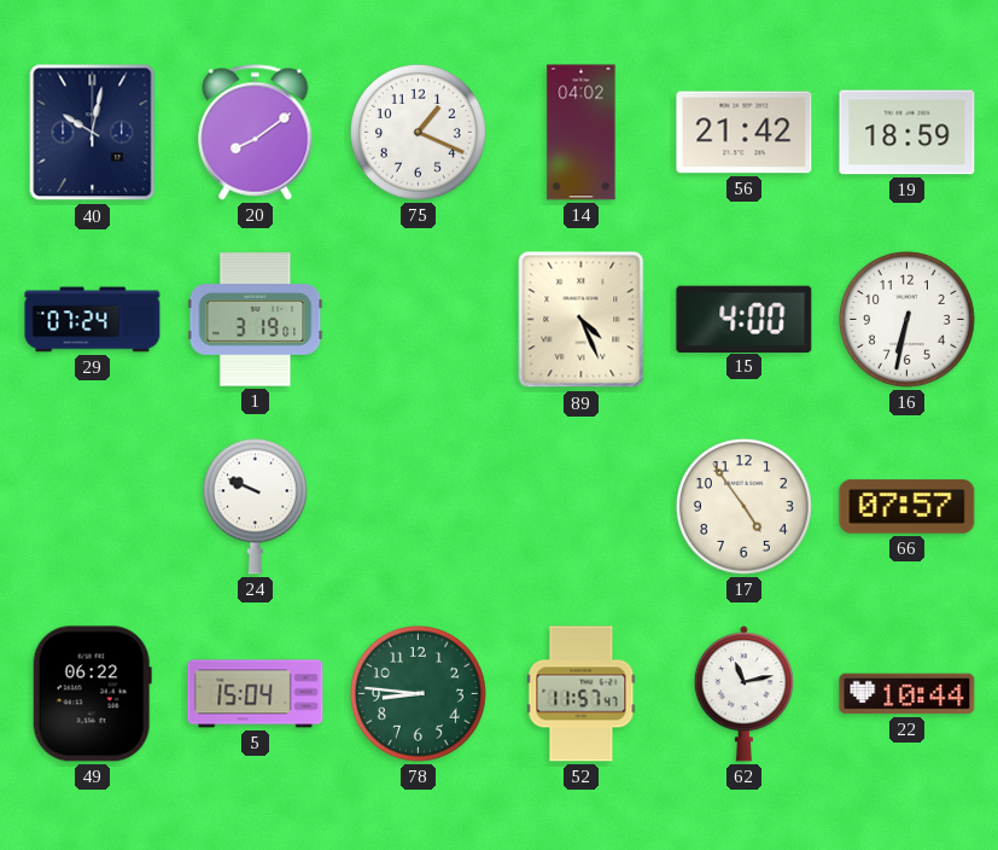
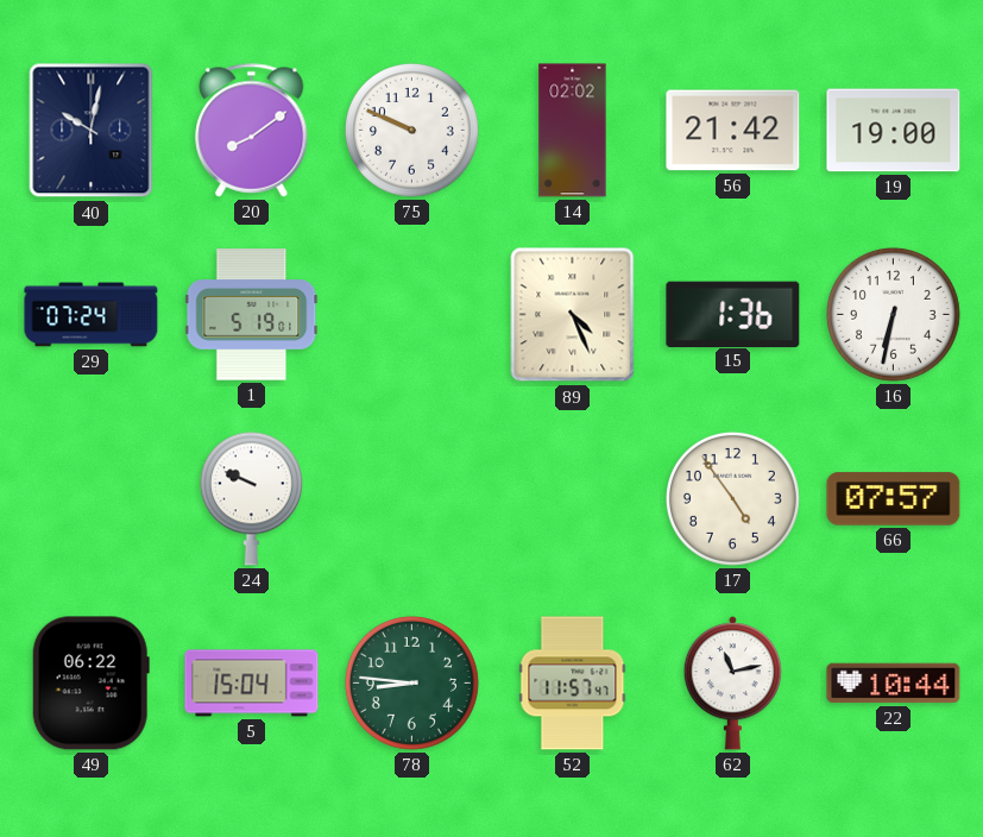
75: 1:19 -> 9:49 (411, 130)
14: 04:02 -> 02:02 (573, 131)
19: 18:59 -> 19:00 (894, 131)
1: 3:19 -> 5:19 (252, 315)
15: 4:00 -> 1:36 (733, 314)
